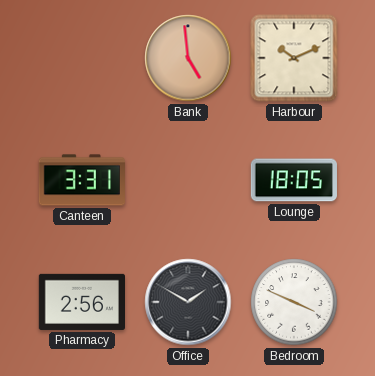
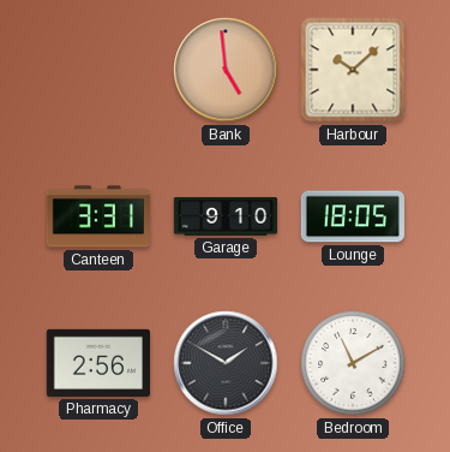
Harbour: 10:11 -> 10:08 (353, 70)
Garage: none -> 9:10 (224, 216)
Bedroom: 3:49 -> 11:10 (353, 363)
